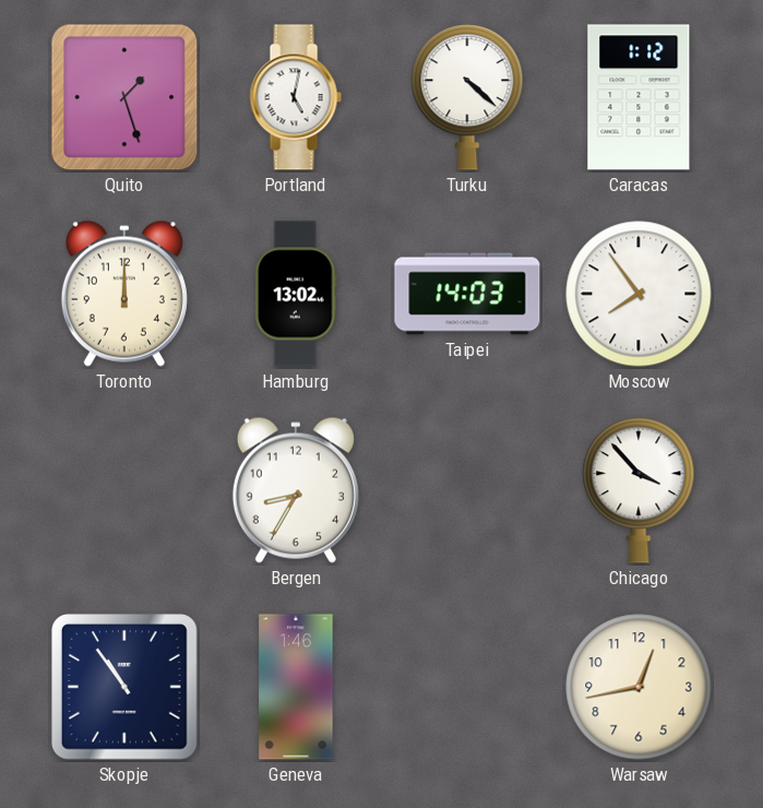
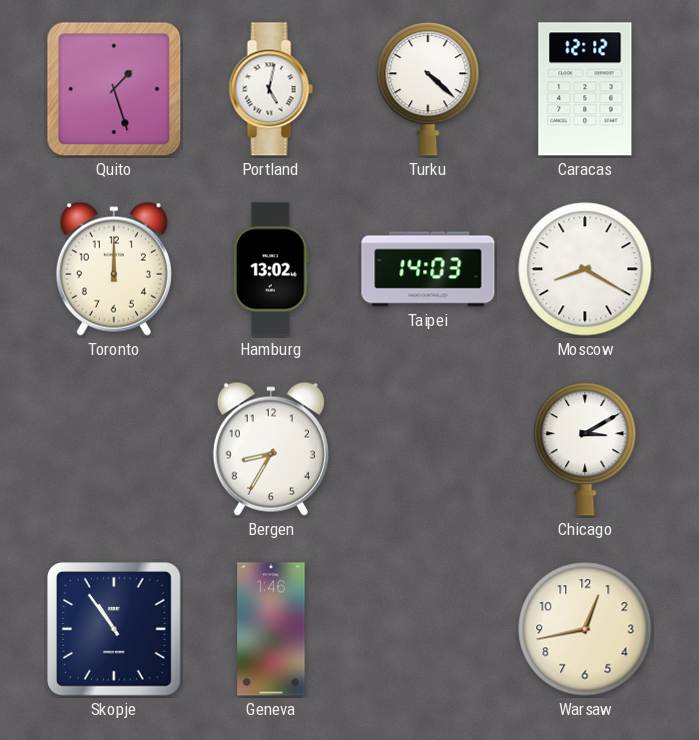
Caracas: 1:12 -> 12:12 (585, 89)
Moscow: 7:54 -> 8:20 (585, 269)
Chicago: 3:53 -> 3:10 (585, 449)
